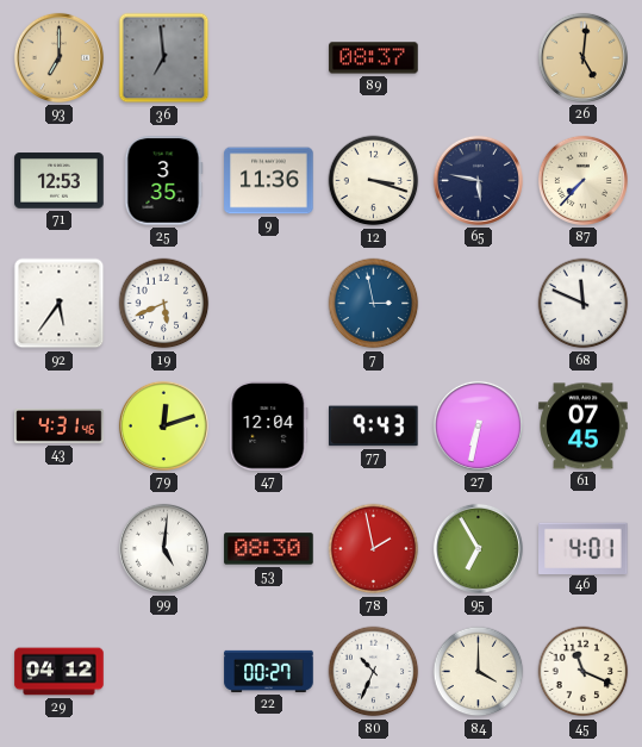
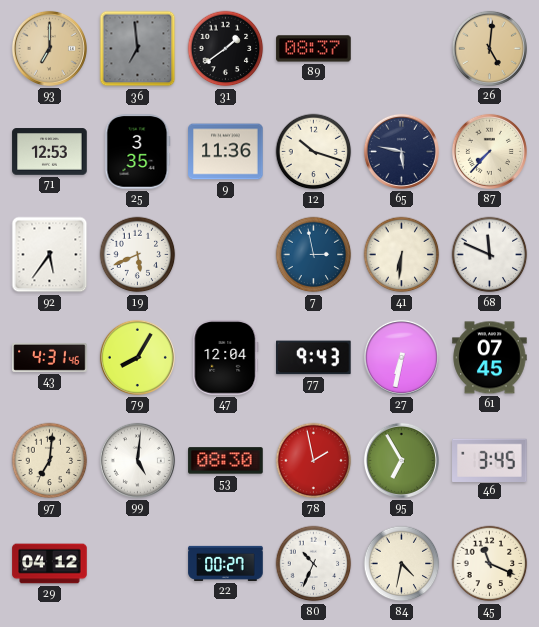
31: none -> 1:39 (226, 49)
12: 3:18 -> 10:18 (314, 152)
41: none -> 6:31 (402, 255)
79: 12:12 -> 8:05 (137, 357)
97: none -> 7:01 (50, 461)
46: 4:01 -> 3:45 (490, 460)
84: 4:00 -> 4:32 (402, 564)
